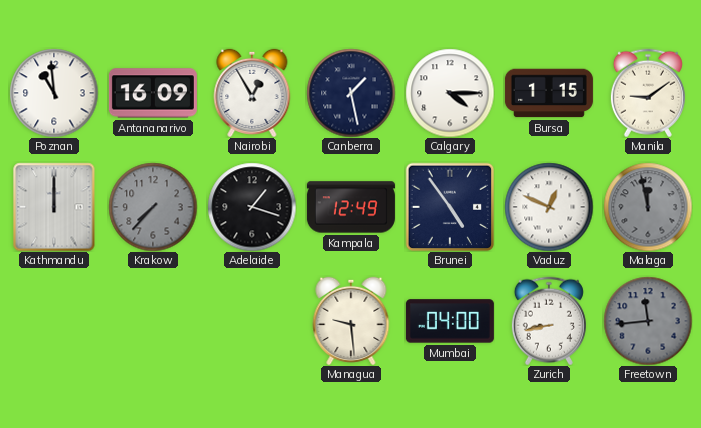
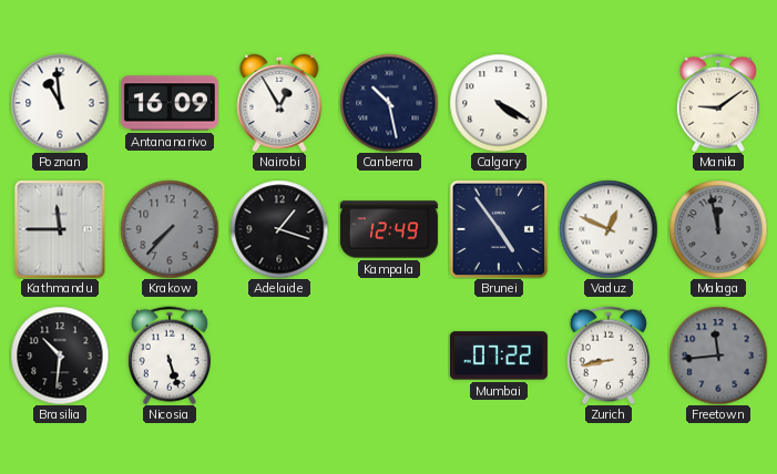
Canberra: 1:28 -> 10:28 (389, 103)
Calgary: 4:15 -> 4:20 (499, 103)
Bursa: 1:15 -> none (549, 93)
Kathmandu: 12:00 -> 11:45 (60, 229)
Brasilia: none -> 10:31 (60, 355)
Nicosia: none -> 5:27 (170, 355)
Managua: 9:29 -> none (351, 321)
Mumbai: 04:00 -> 07:22 (499, 355)
